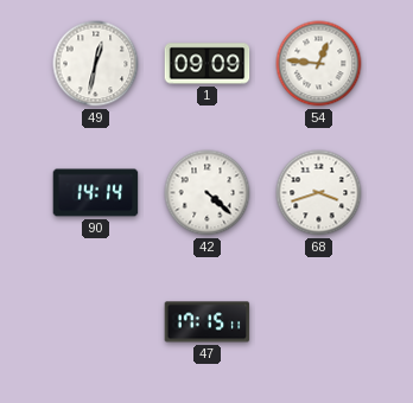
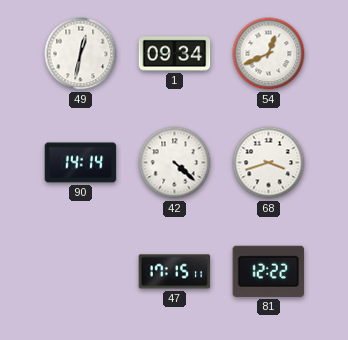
1: 09:09 -> 09:34 (175, 54)
54: 12:46 -> 12:41 (269, 54)
81: none -> 12:22 (269, 271)
